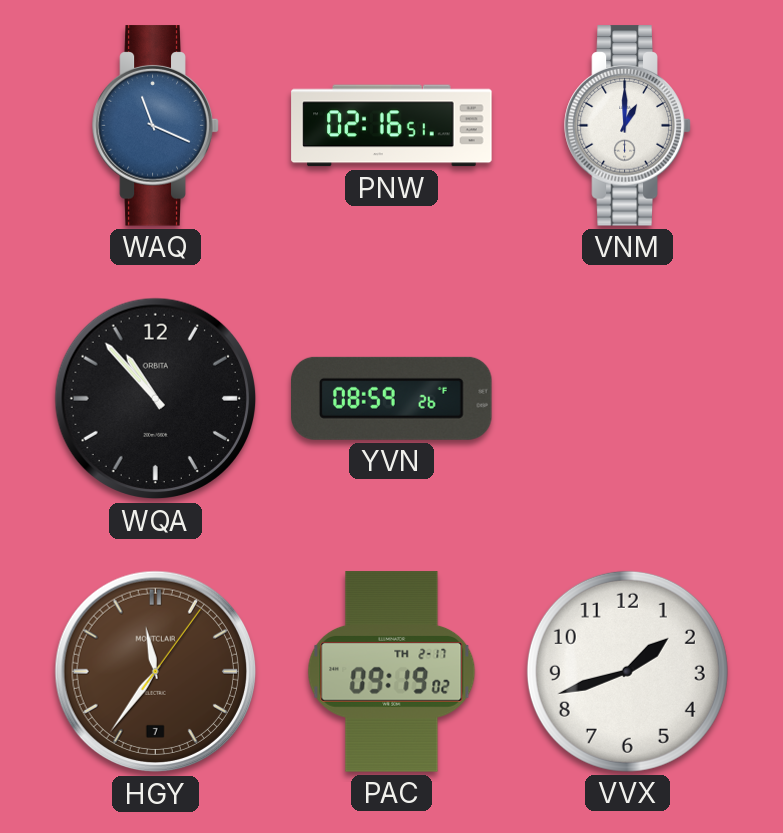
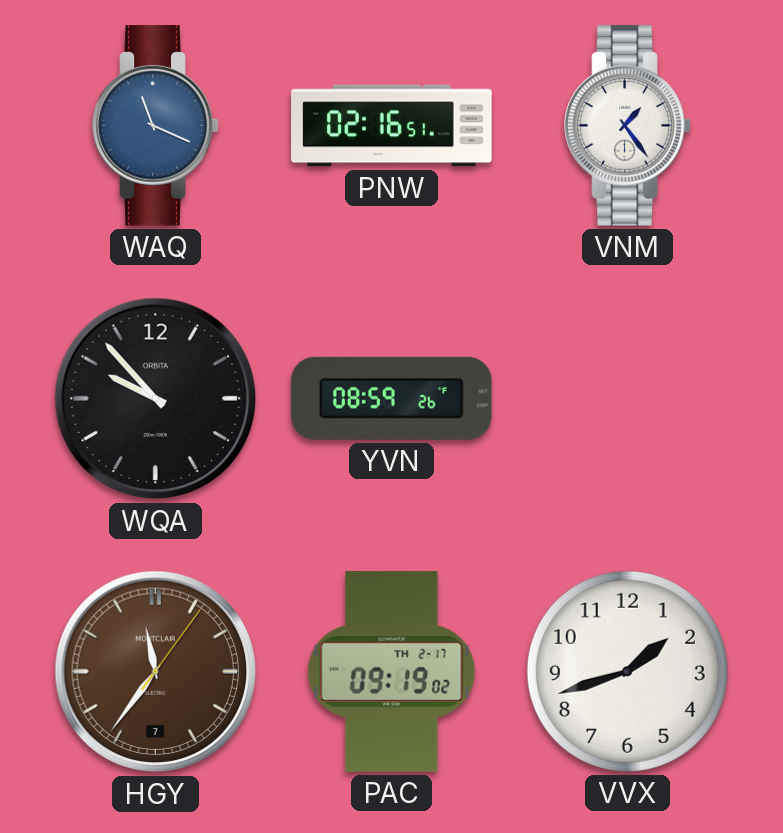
VNM: 1:00 -> 1:24 (628, 126)
WQA: 10:53 -> 9:53 (156, 399)
